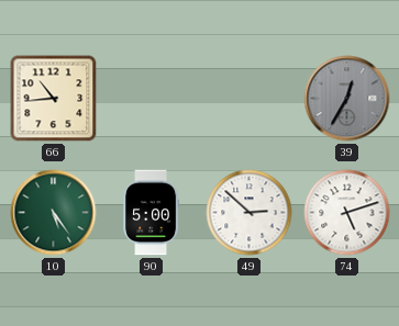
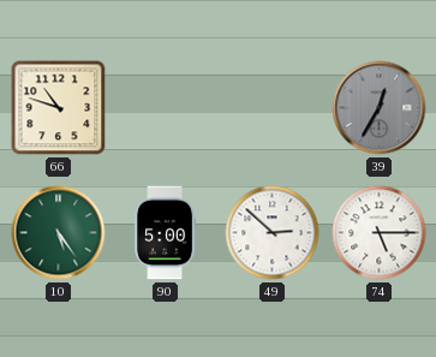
66: 10:44 -> 10:48 (59, 108)
74: 5:12 -> 5:15 (380, 233)
